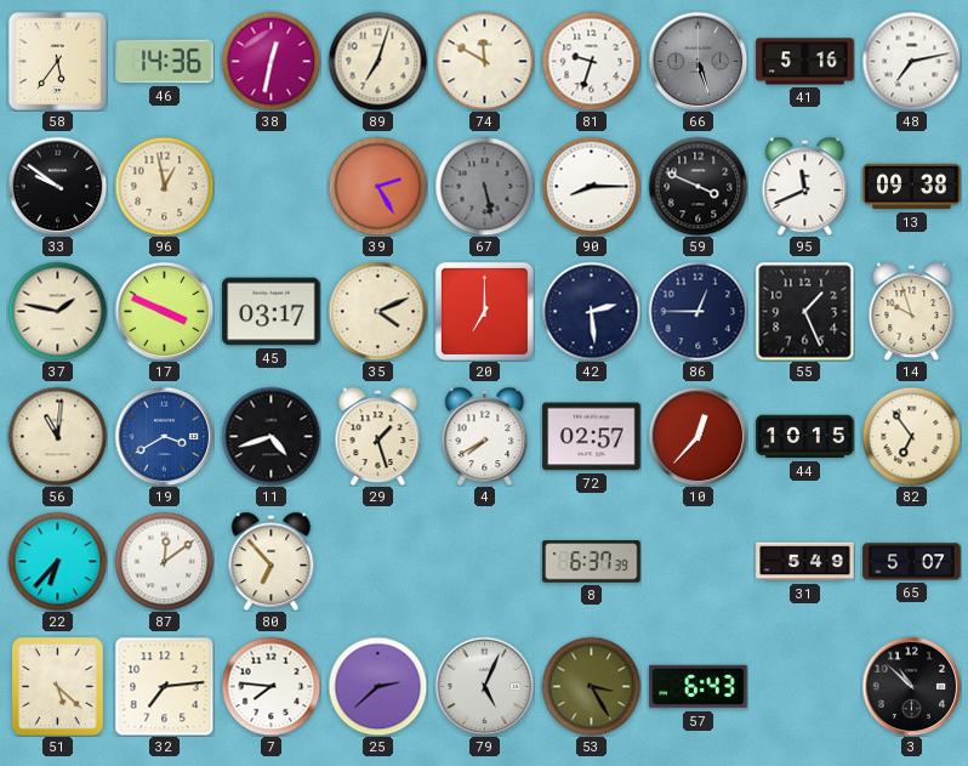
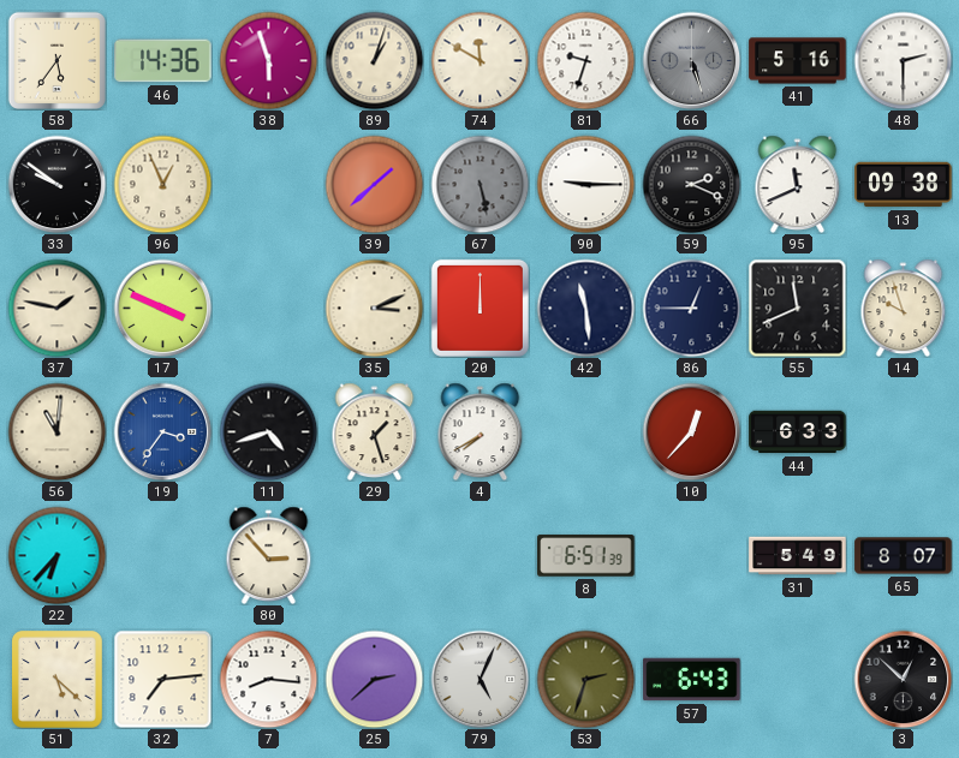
38: 12:32 -> 5:57 (268, 60)
89: 7:03 -> 1:03 (374, 60)
48: 7:13 -> 2:30 (903, 60)
96: 12:58 -> 12:56 (162, 184)
39: 2:25 -> 1:38 (374, 184)
90: 8:15 -> 9:15 (585, 184)
59: 3:49 -> 2:19 (691, 184)
45: 03:17 -> none (272, 312)
35: 4:11 -> 3:11 (374, 308)
20: 7:00 -> 12:00 (479, 308)
42: 2:29 -> 11:29 (585, 308)
55: 1:26 -> 11:41 (797, 308)
19: 3:40 -> 3:36 (162, 431)
72: 02:57 -> none (592, 437)
44: 10:15 -> 6:33 (798, 432)
82: 6:54 -> none (911, 436)
87: 12:09 -> none (164, 561)
80: 6:53 -> 2:53 (269, 555)
8: 6:37 -> 6:51 (586, 556)
65: 5:07 -> 8:07 (904, 556)
7: 7:46 -> 8:16 (268, 679)
53: 3:25 -> 2:33 (585, 679)
3: 10:52 -> 12:52 (903, 679)
